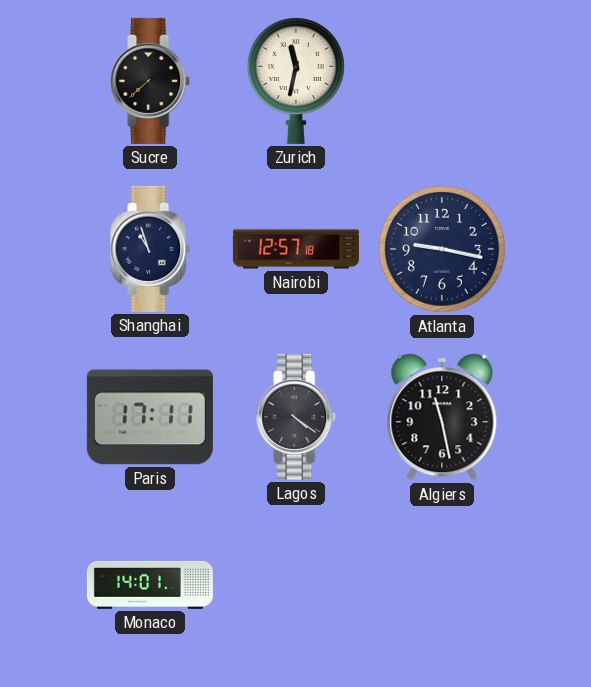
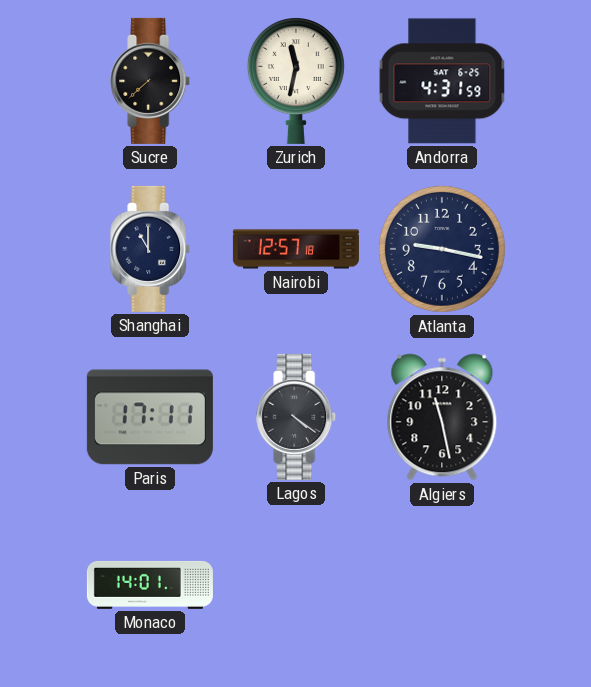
Andorra: none -> 4:31 (442, 81)
Shanghai: 10:57 -> 11:00 (151, 249)
